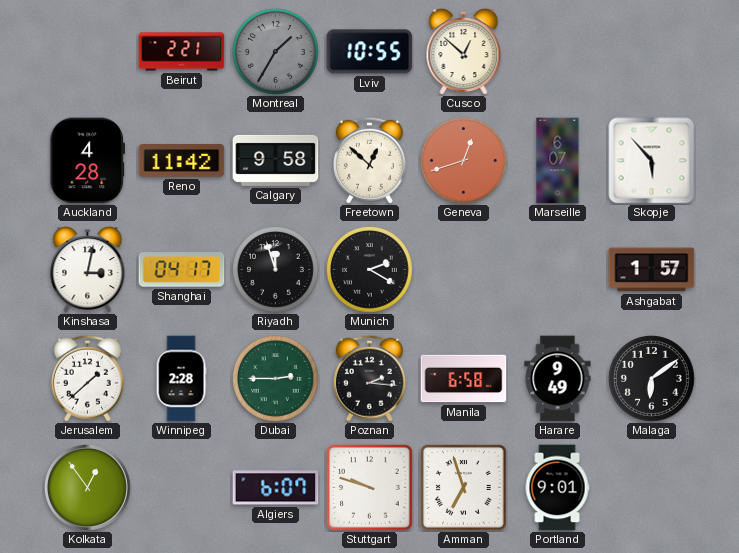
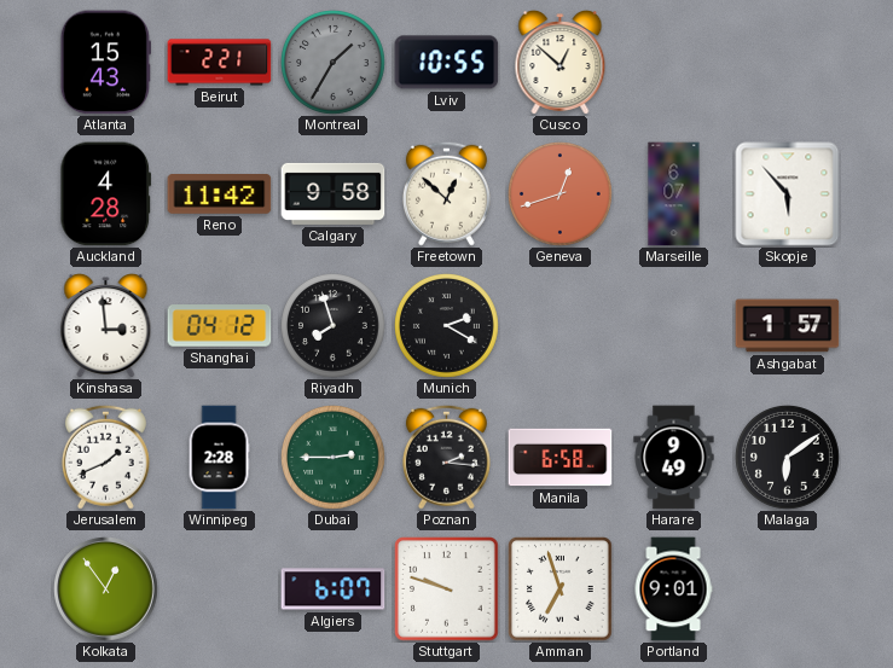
Atlanta: none -> 15:43 (105, 63)
Kinshasa: 3:02 -> 2:59 (106, 326)
Shanghai: 04:17 -> 04:12 (220, 326)
Riyadh: 11:57 -> 7:57 (334, 326)
Jerusalem: 1:38 -> 1:41 (105, 457)
